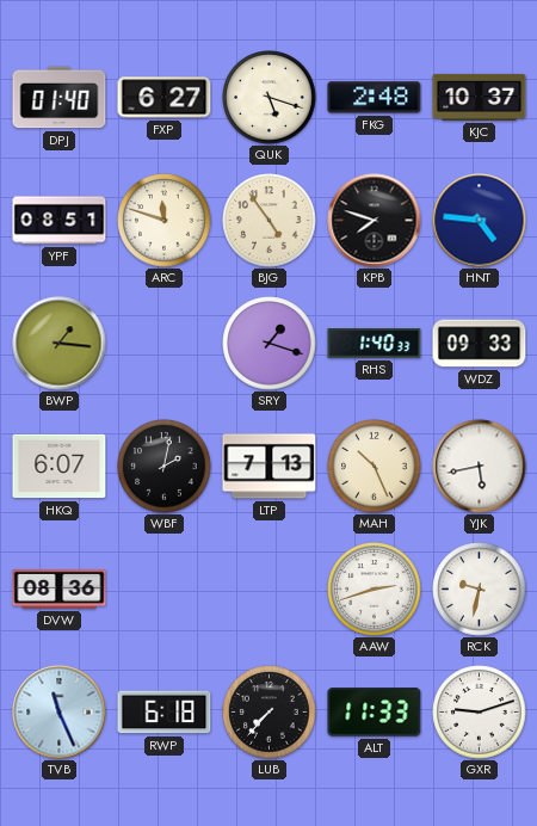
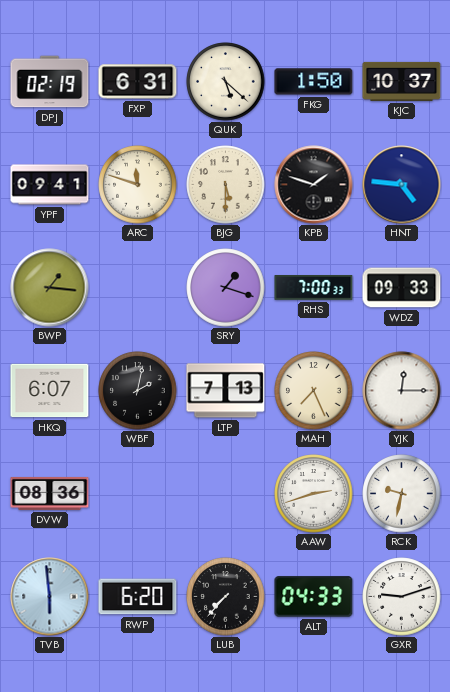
DPJ: 01:40 -> 02:19 (50, 82)
FXP: 6:27 -> 6:31 (138, 82)
QUK: 5:18 -> 5:22 (226, 82)
FKG: 2:48 -> 1:50 (314, 82)
YPF: 08:51 -> 09:41 (50, 185)
BJG: 4:54 -> 5:30 (226, 185)
KPB: 7:48 -> 1:48 (314, 185)
RHS: 1:40 -> 7:00 (314, 288)
MAH: 10:26 -> 7:26 (314, 391)
YJK: 5:43 -> 12:15 (402, 391)
TVB: 11:26 -> 5:59 (50, 597)
RWP: 6:18 -> 6:20 (138, 597)
ALT: 11:33 -> 04:33 (314, 597)
